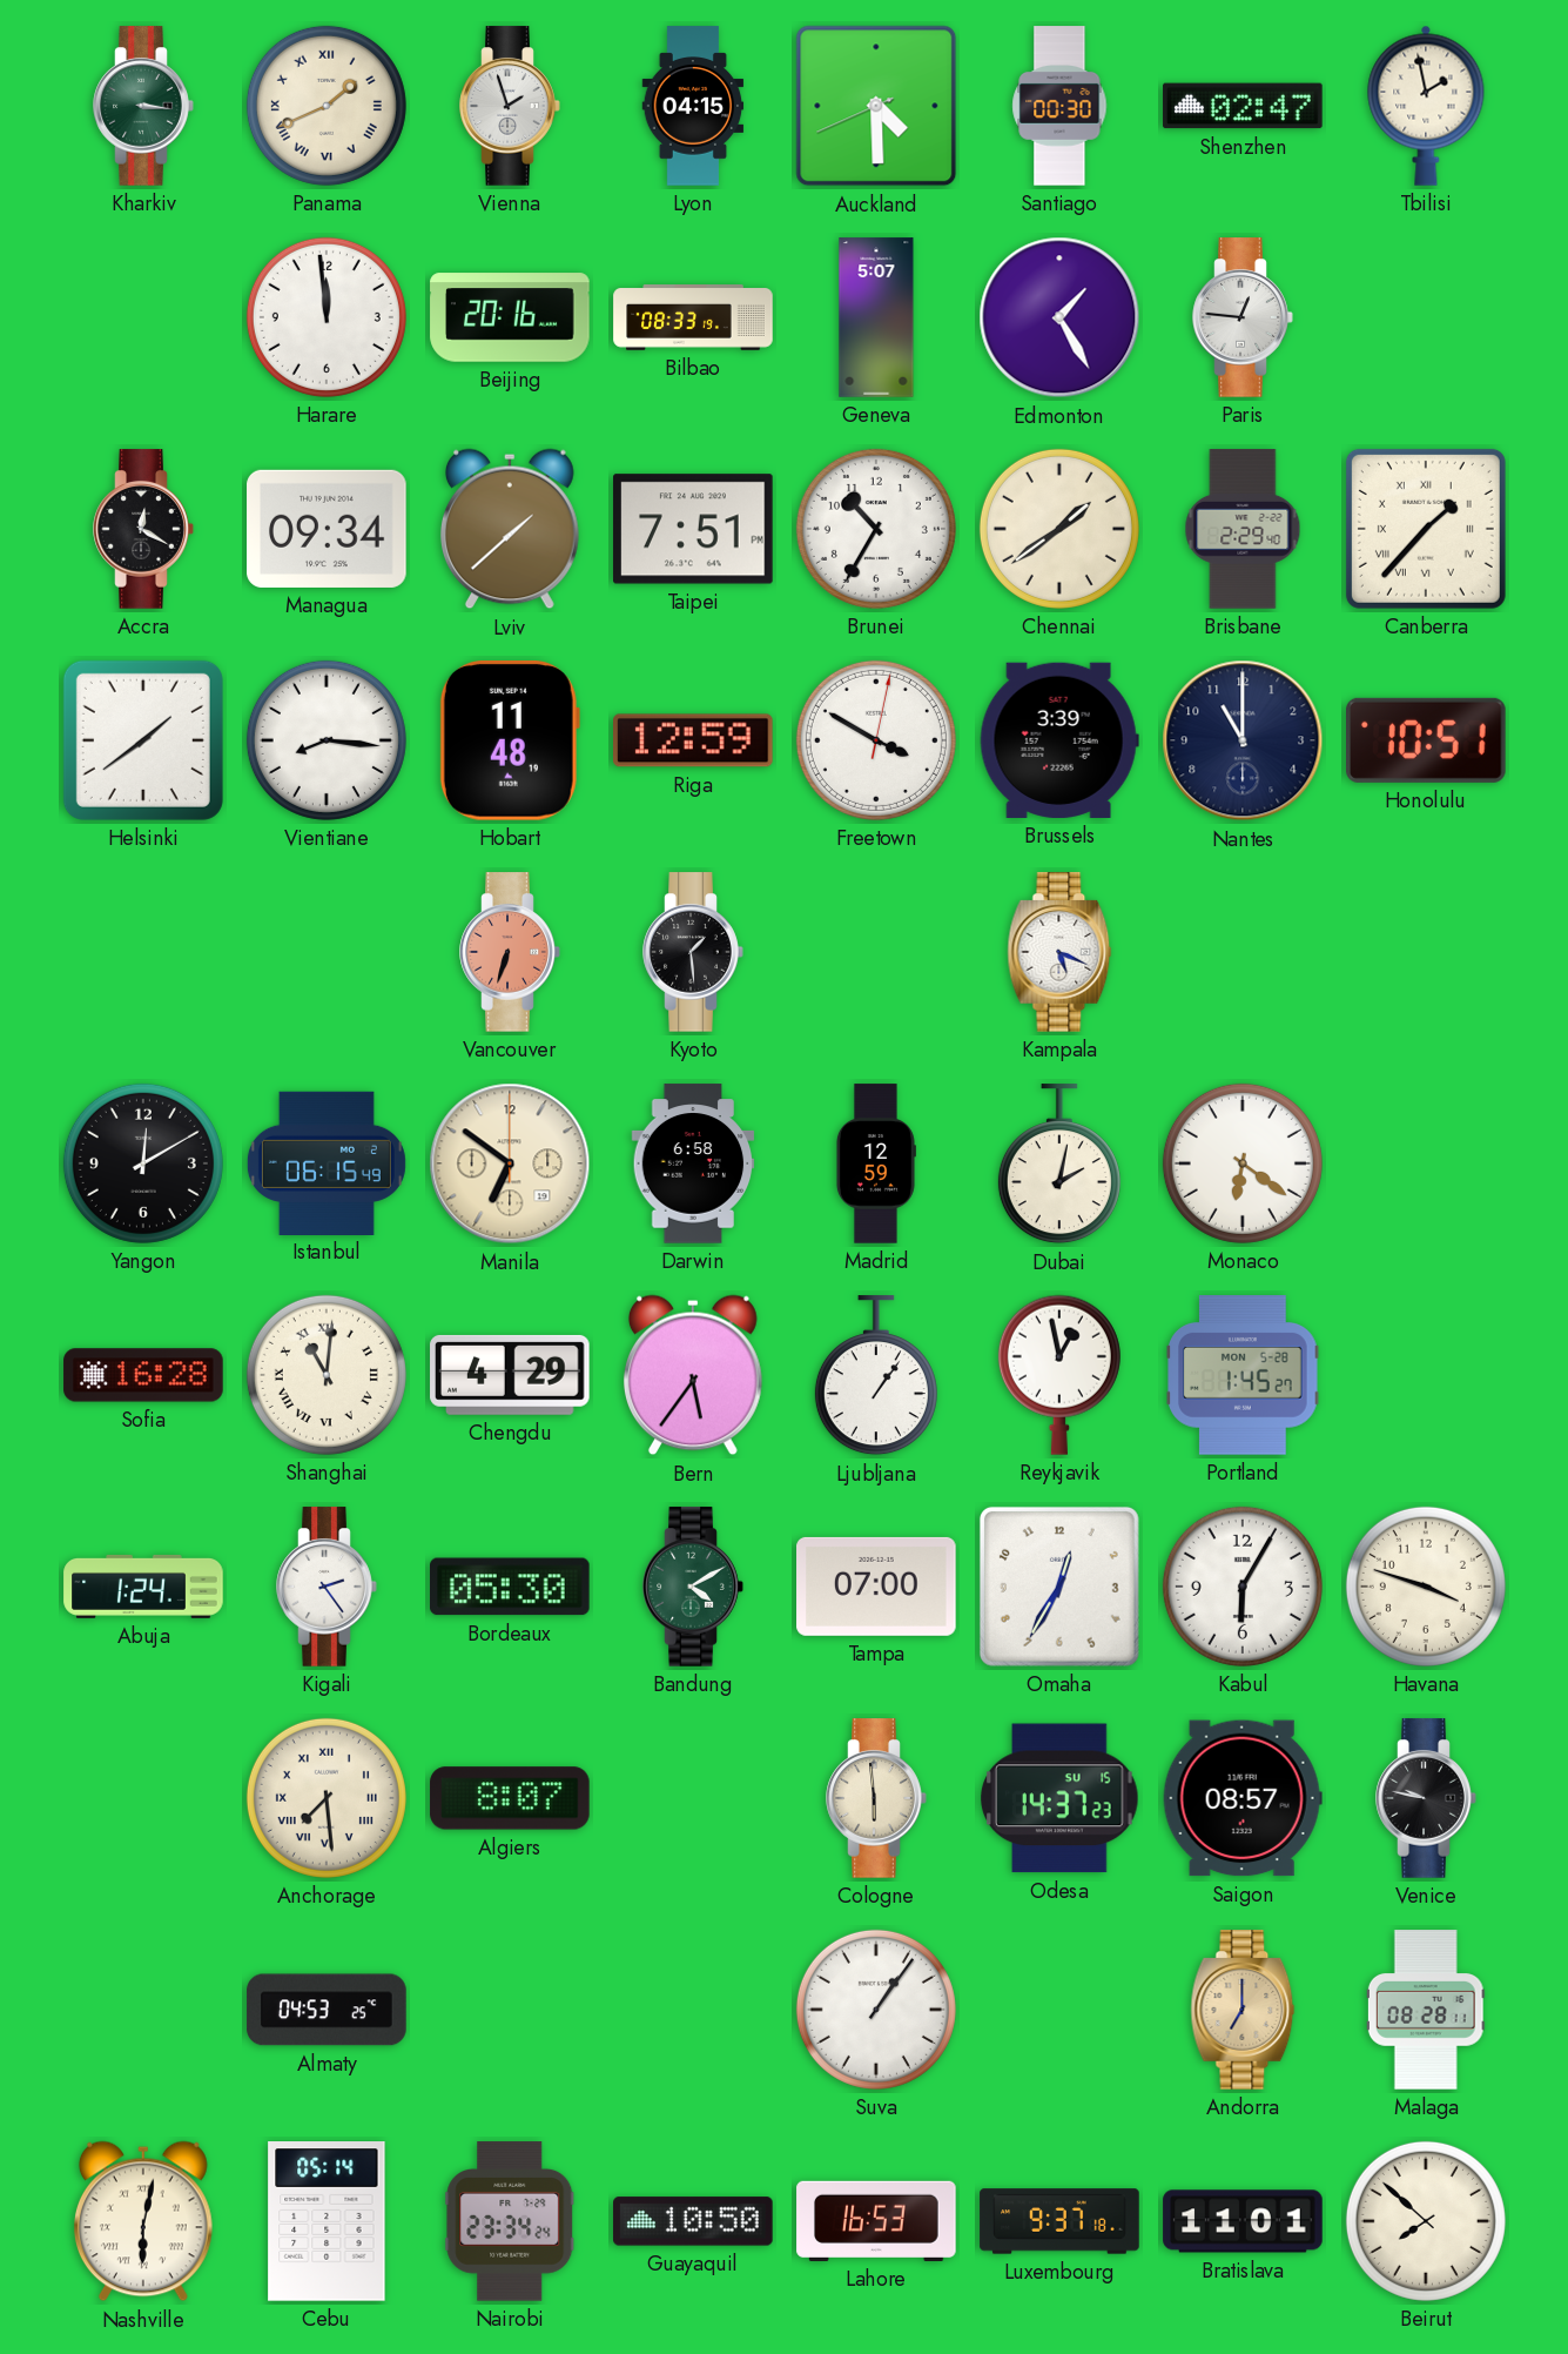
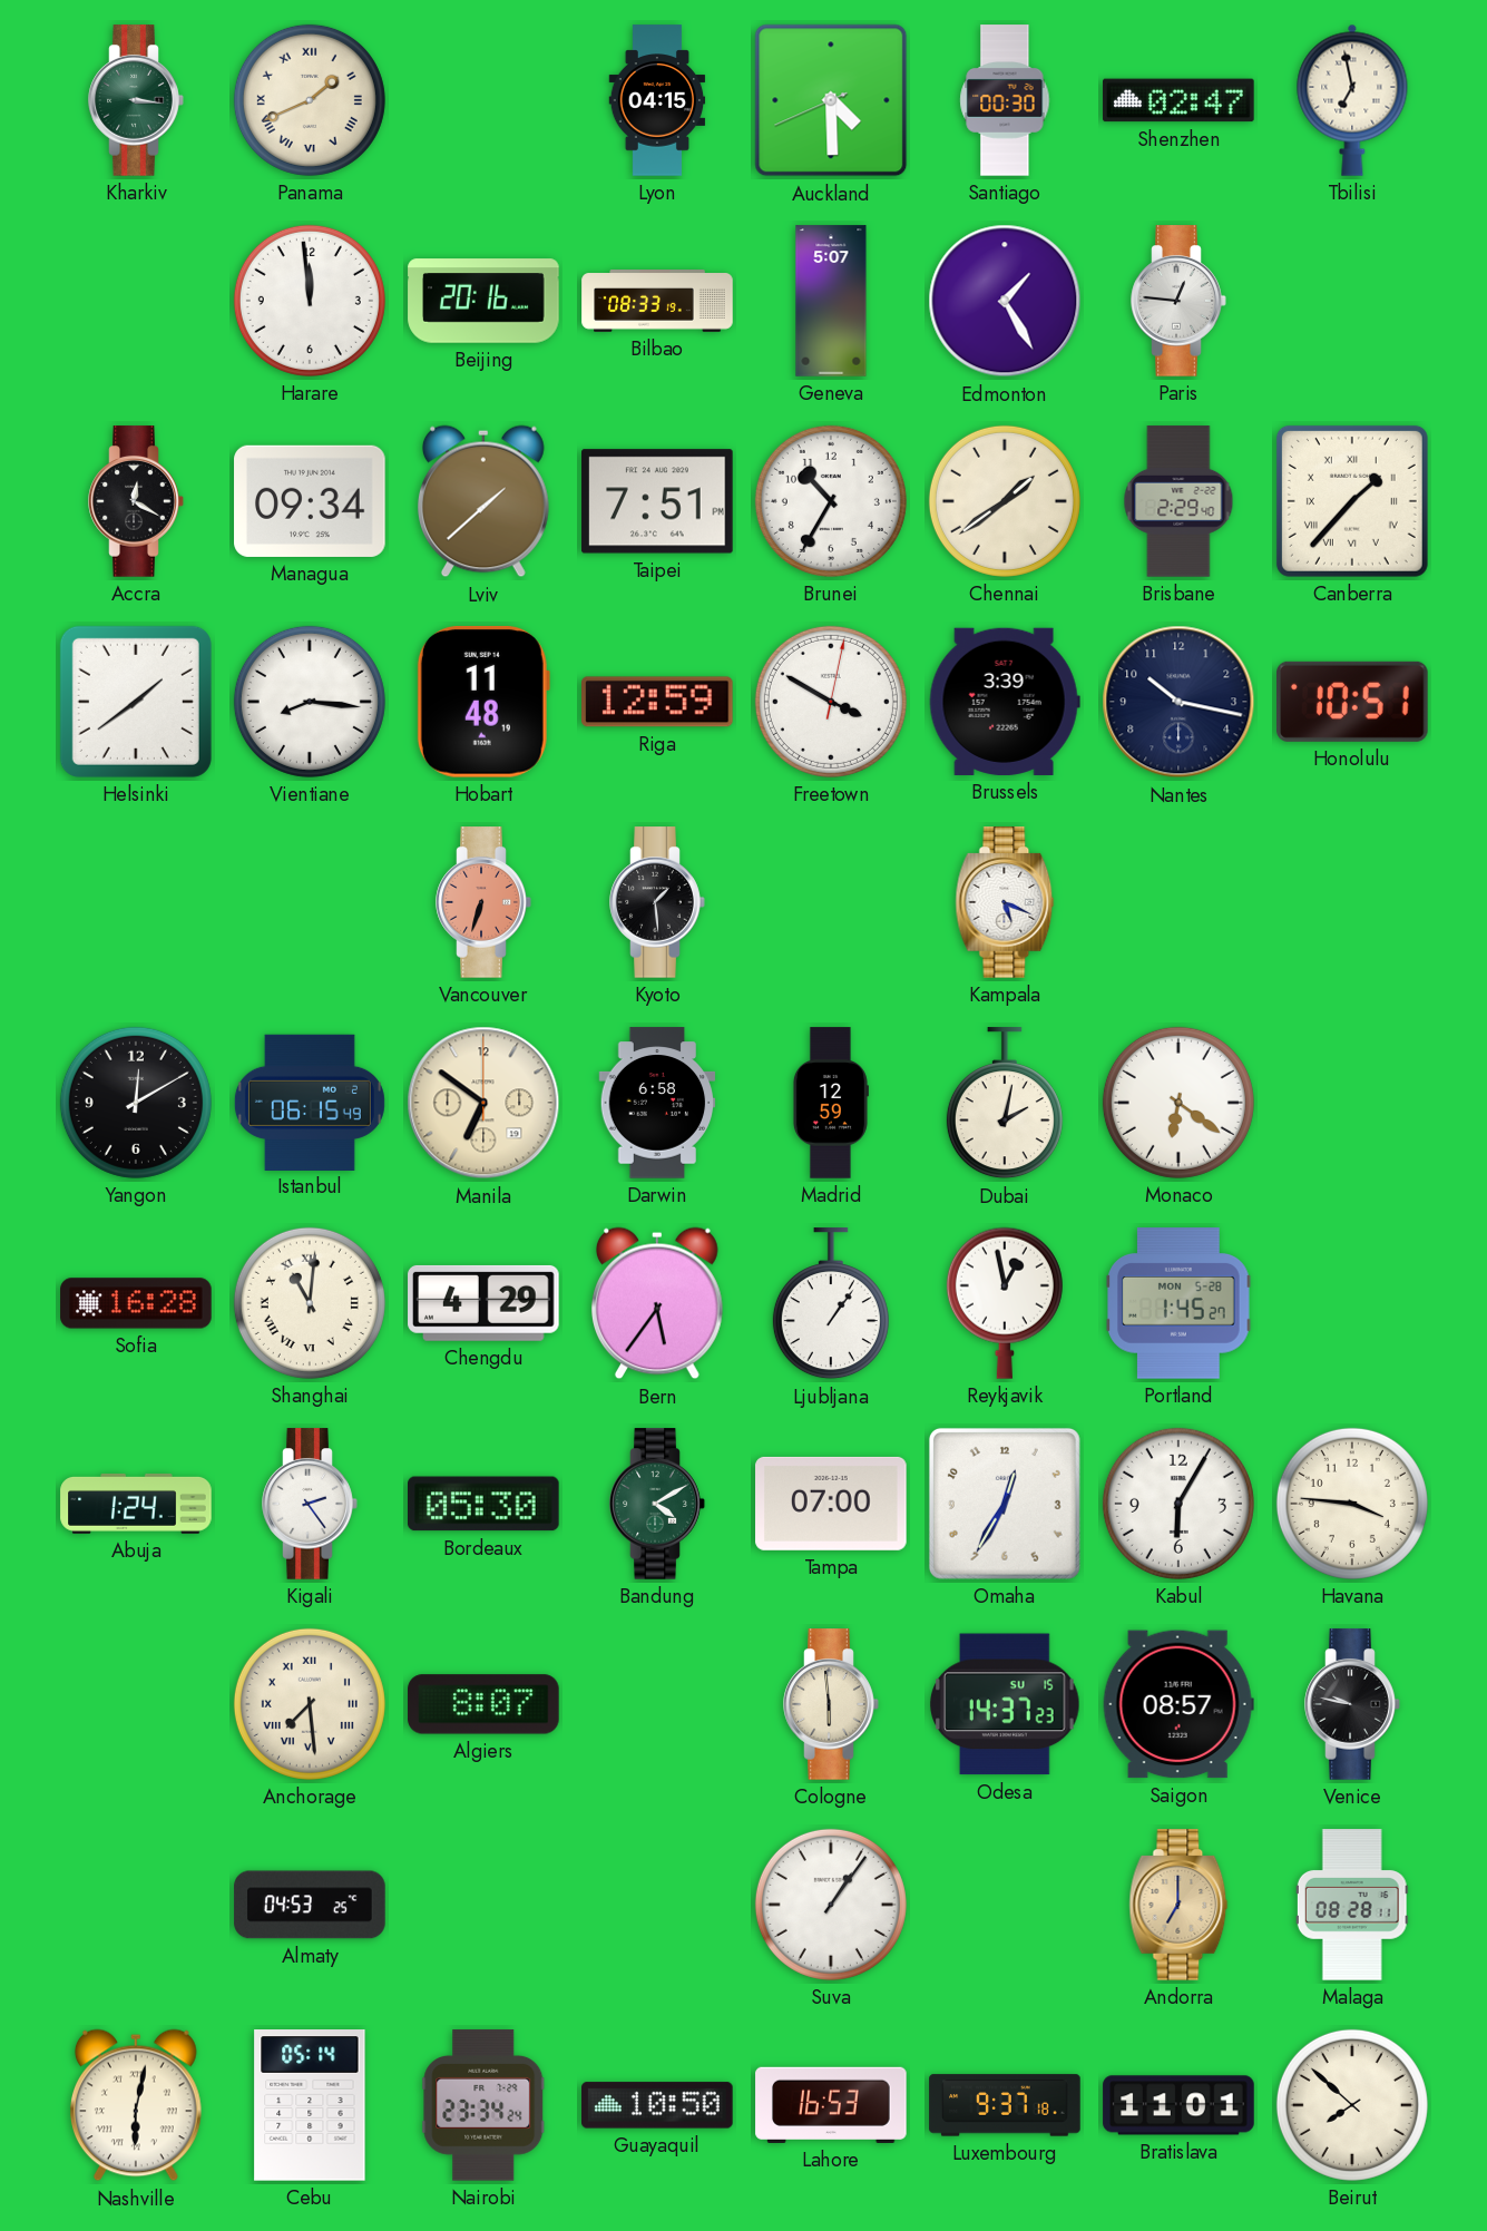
Vienna: 1:57 -> none (510, 106)
Tbilisi: 1:58 -> 6:58 (1352, 100)
Nantes: 11:00 -> 10:17 (1178, 702)
Havana: 3:48 -> 3:46 (1352, 1504)
